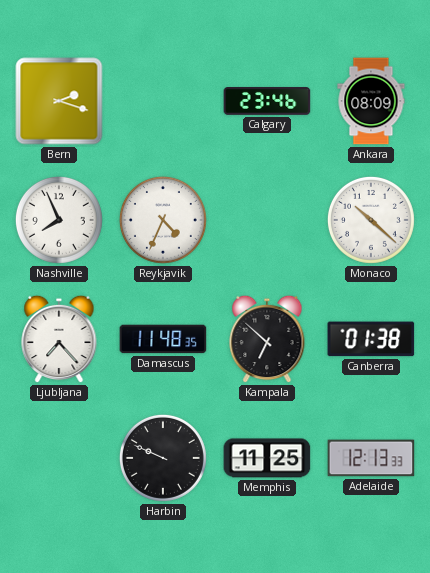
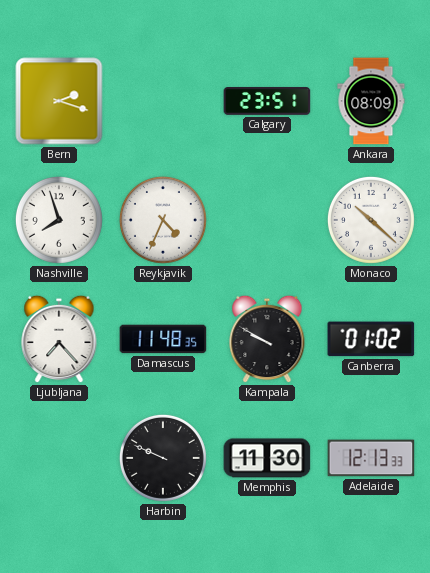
Calgary: 23:46 -> 23:51 (267, 101)
Nashville: 7:56 -> 7:57 (59, 220)
Kampala: 6:52 -> 9:50 (267, 339)
Canberra: 01:38 -> 01:02 (371, 339)
Memphis: 11:25 -> 11:30 (267, 458)
